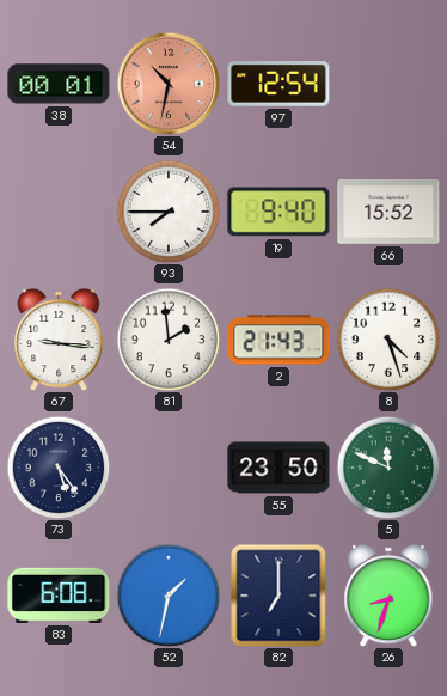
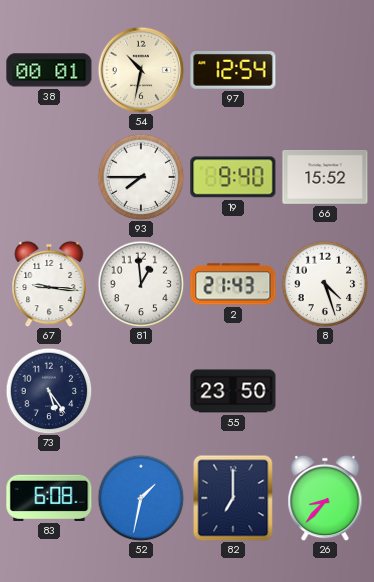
54 dial: salmon -> cream (141, 70)
81: 1:59 -> 12:59 (141, 284)
5: 11:49 -> none (388, 468)
26: 8:33 -> 8:37 (325, 498)
